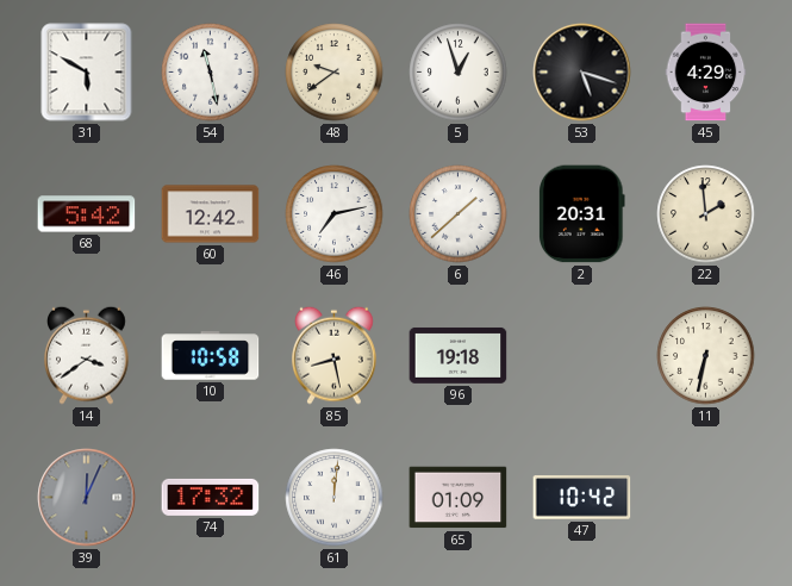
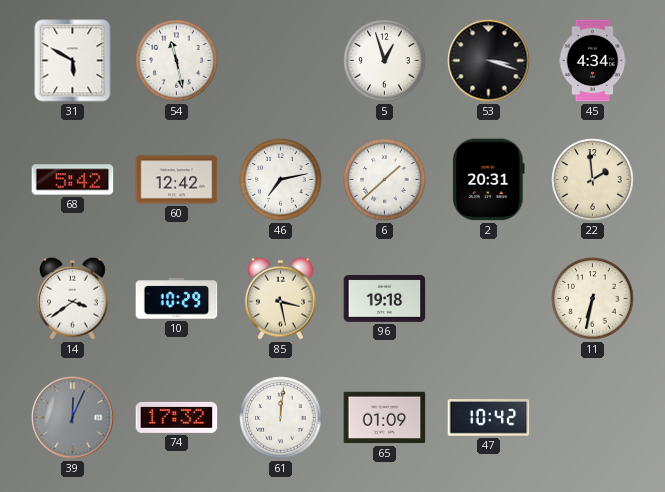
48: 9:39 -> none (335, 73)
53: 5:18 -> 3:18 (489, 61)
45: 4:29 -> 4:34 (593, 61)
10: 10:58 -> 10:29 (177, 299)
85: 8:28 -> 3:28 (281, 298)
